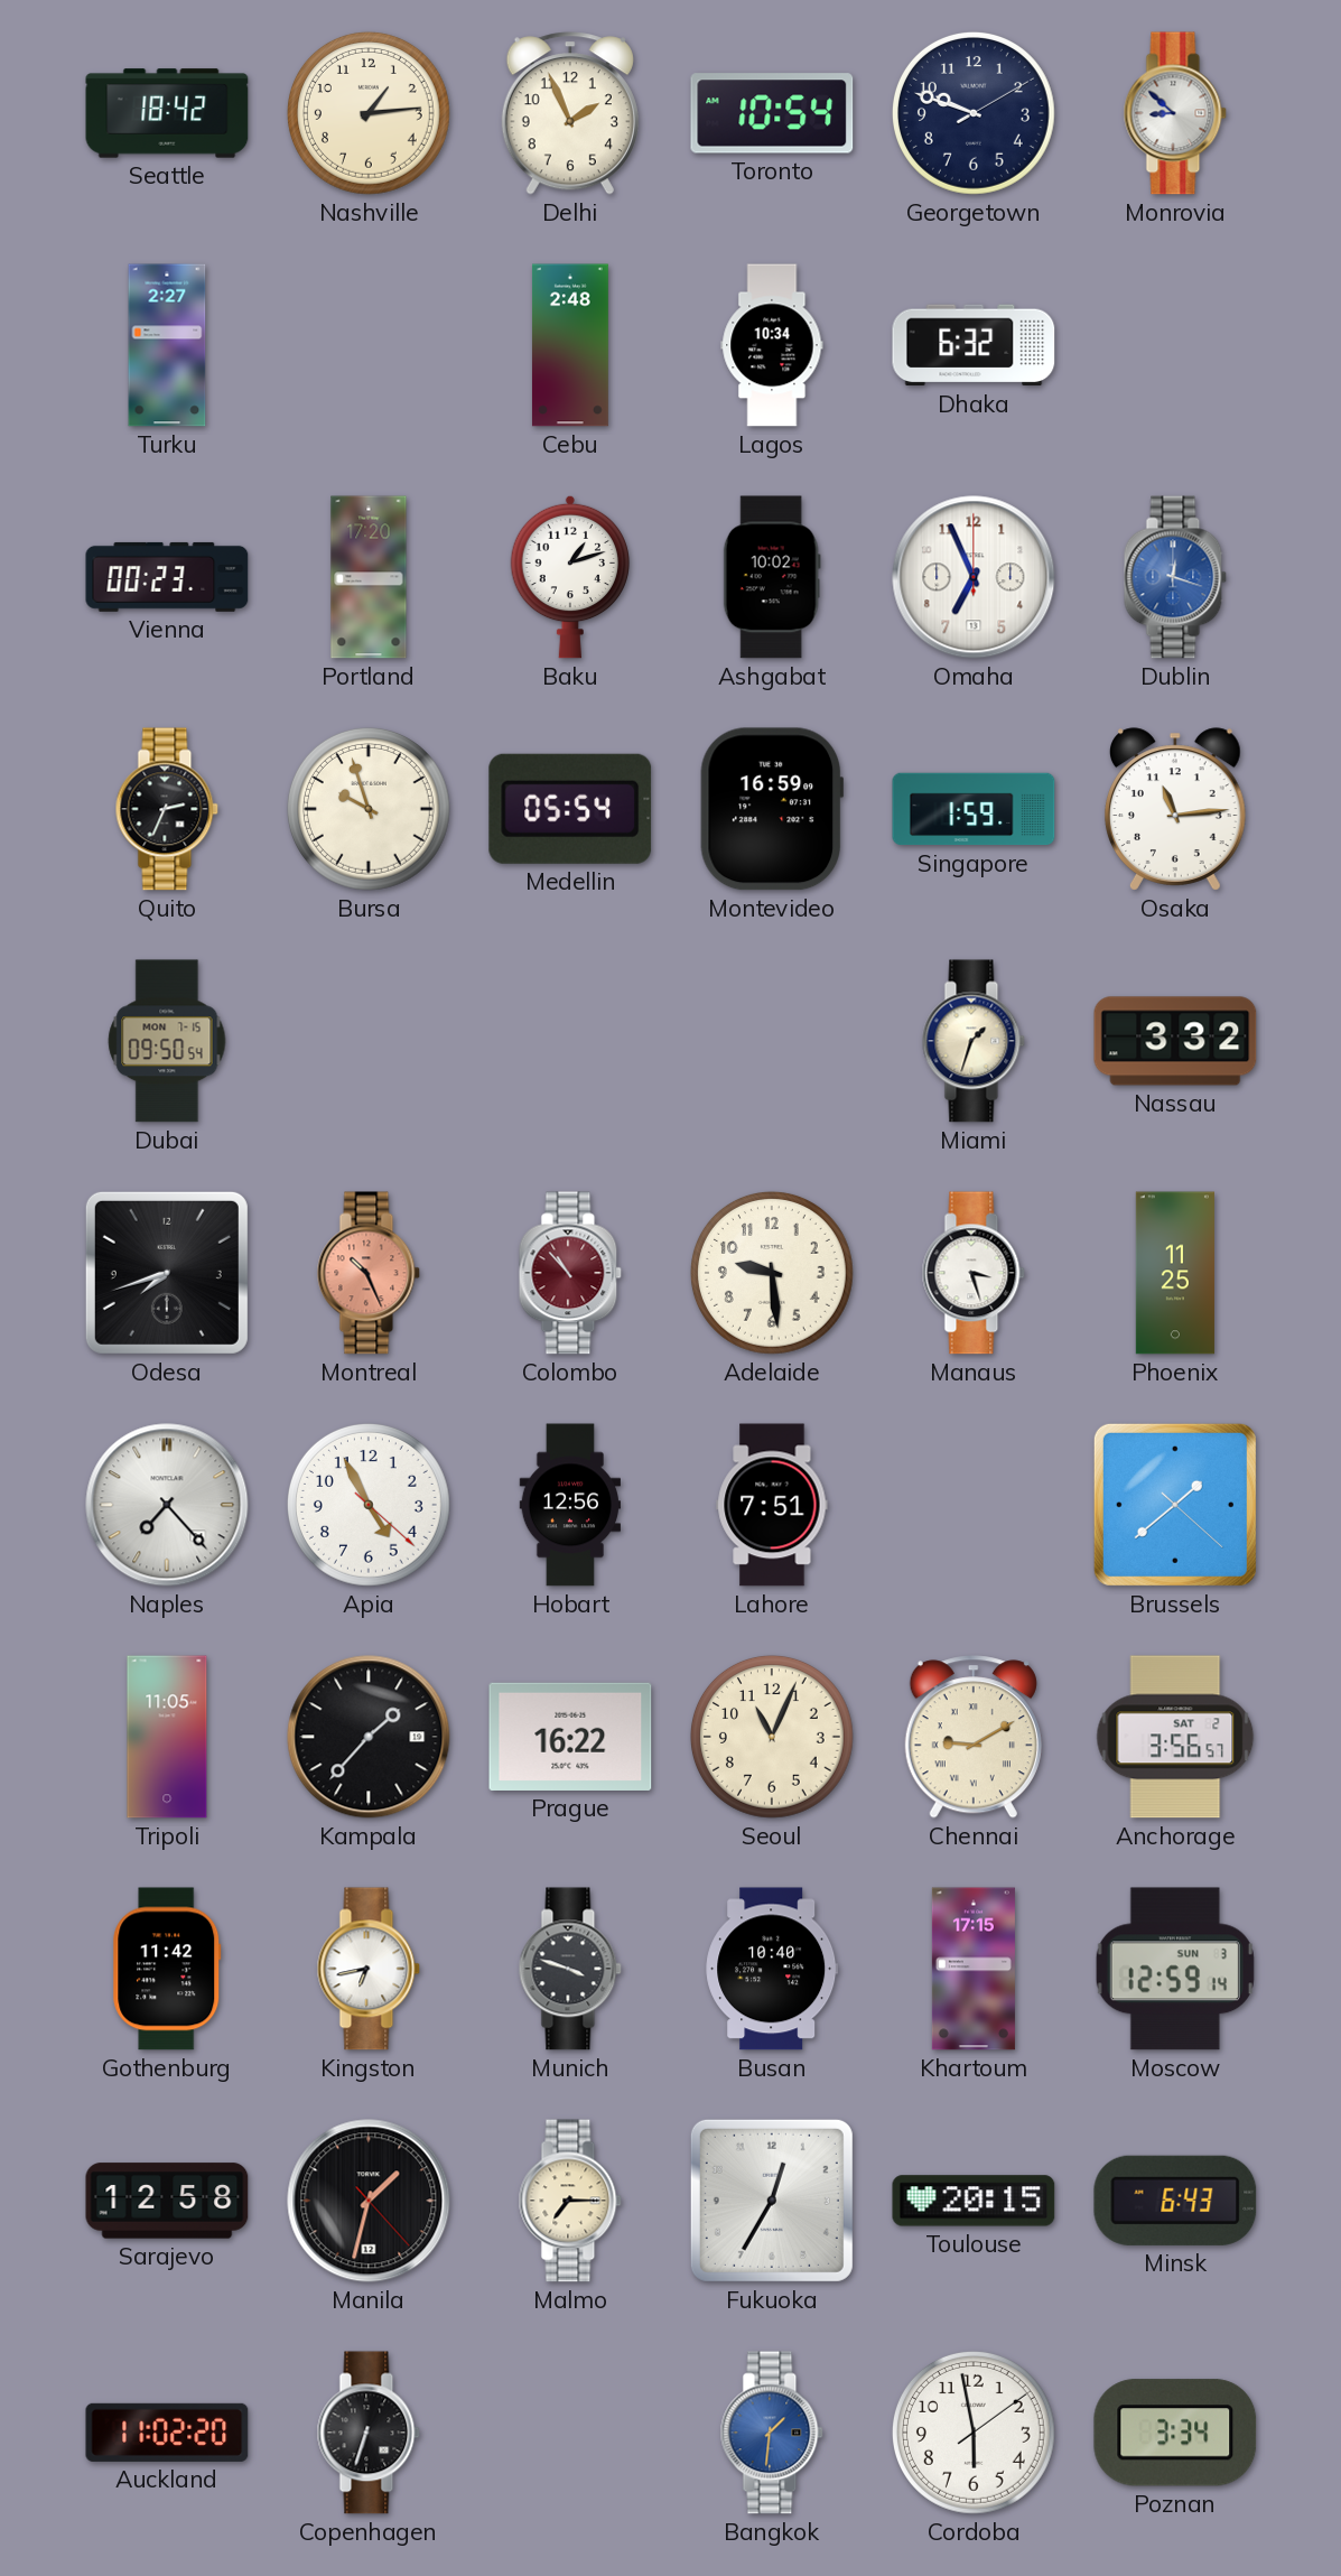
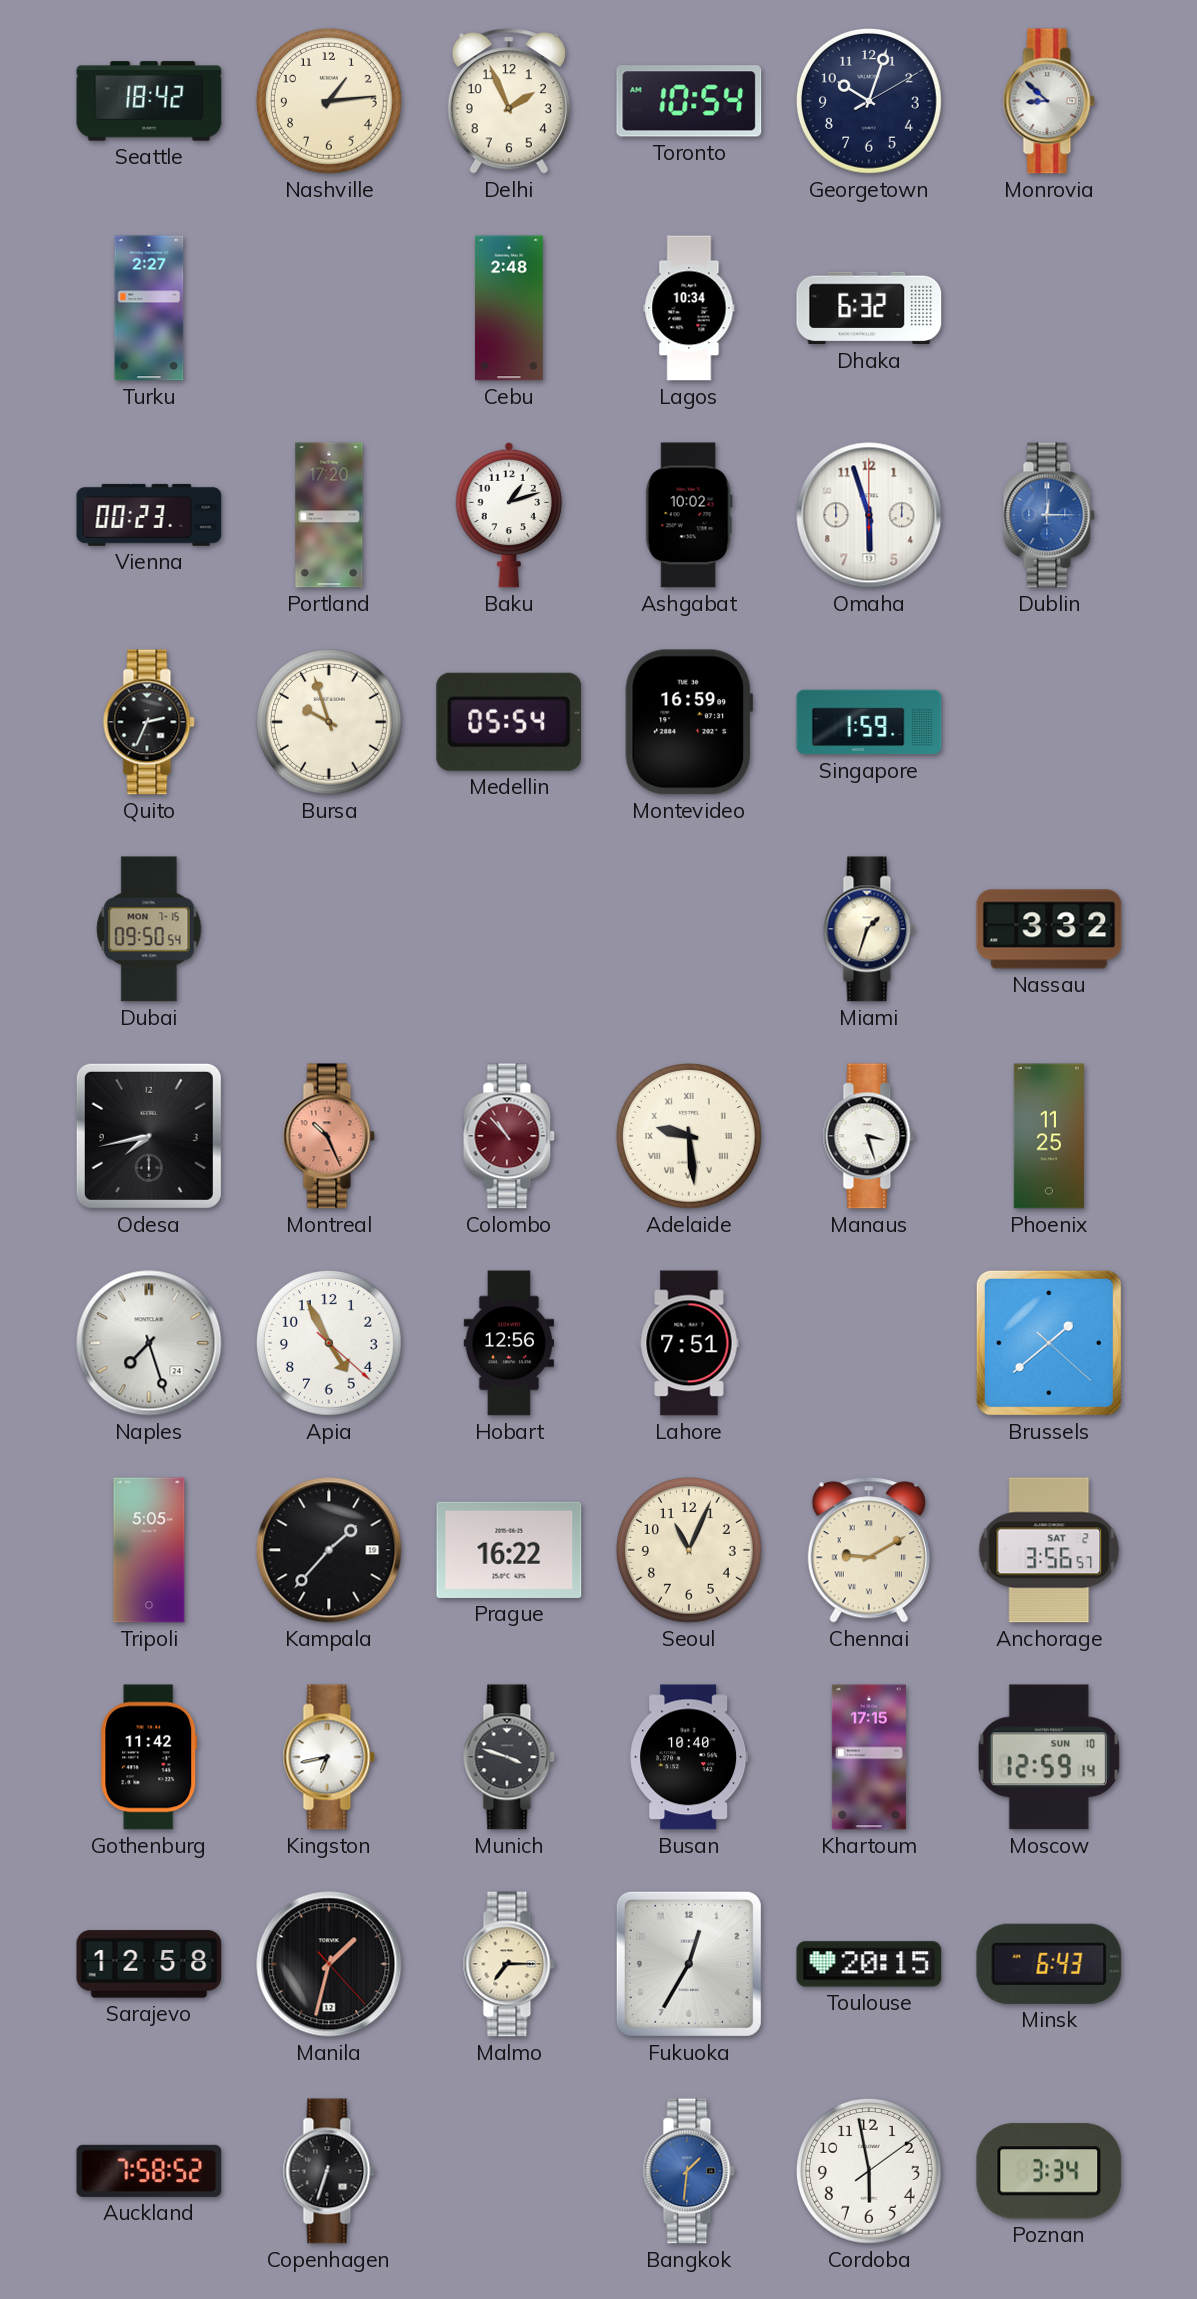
Georgetown: 9:48 -> 10:03 (869, 101)
Omaha: 6:56 -> 5:57 (869, 515)
Dublin: 12:18 -> 12:15 (1049, 515)
Osaka: 11:14 -> none (1175, 809)
Odesa: 7:42 -> 7:43 (149, 1136)
Adelaide numerals: Arabic -> Roman (689, 1136)
Naples: 7:23 -> 7:27 (149, 1343)
Tripoli: 11:05 -> 5:05 (149, 1550)
Moscow date: SUN 3 -> SUN 10 (1049, 1757)
Auckland: 11:02 -> 7:58 (149, 2171)
